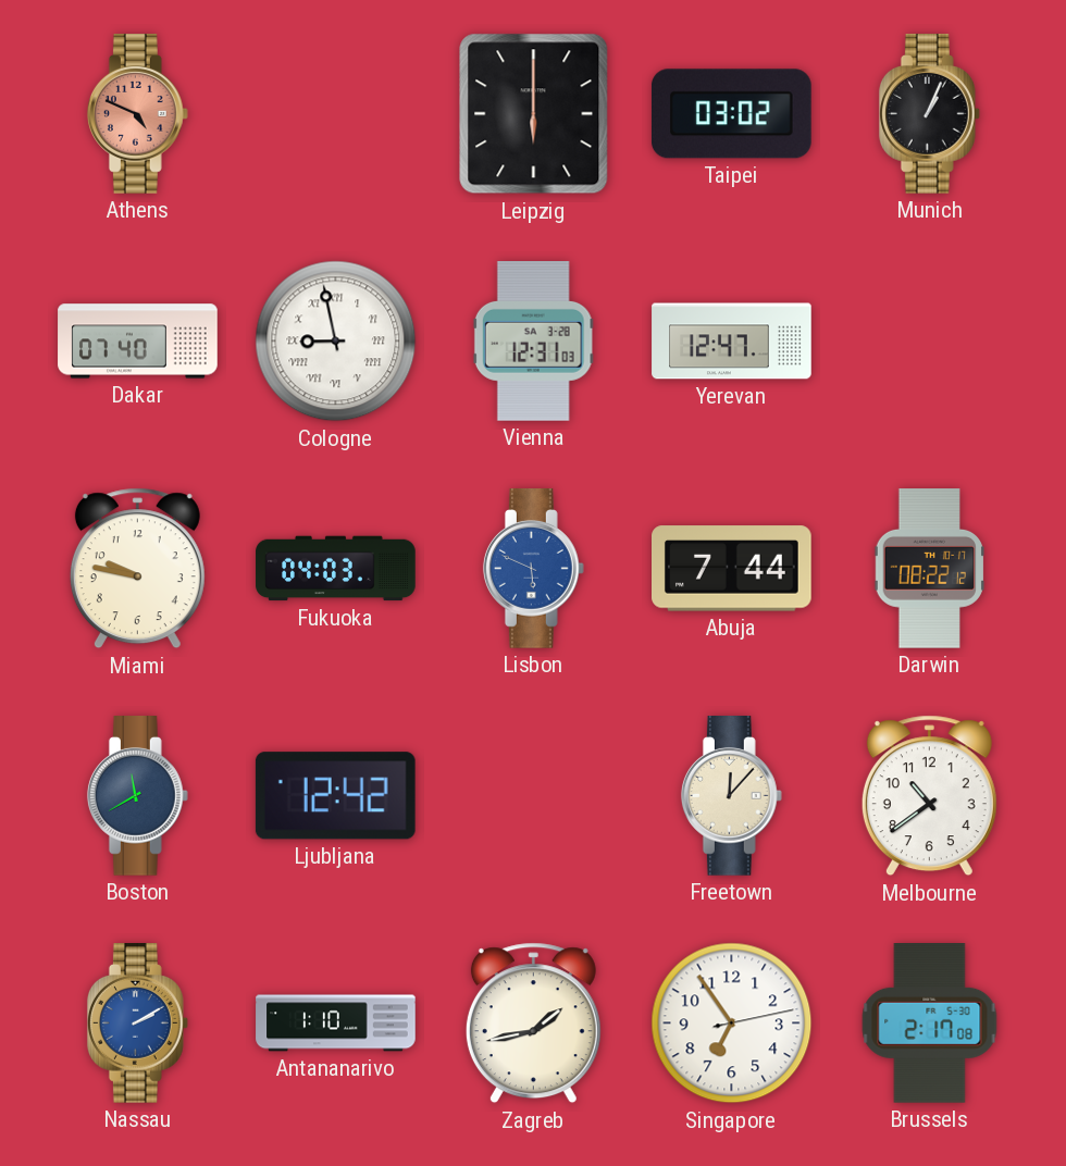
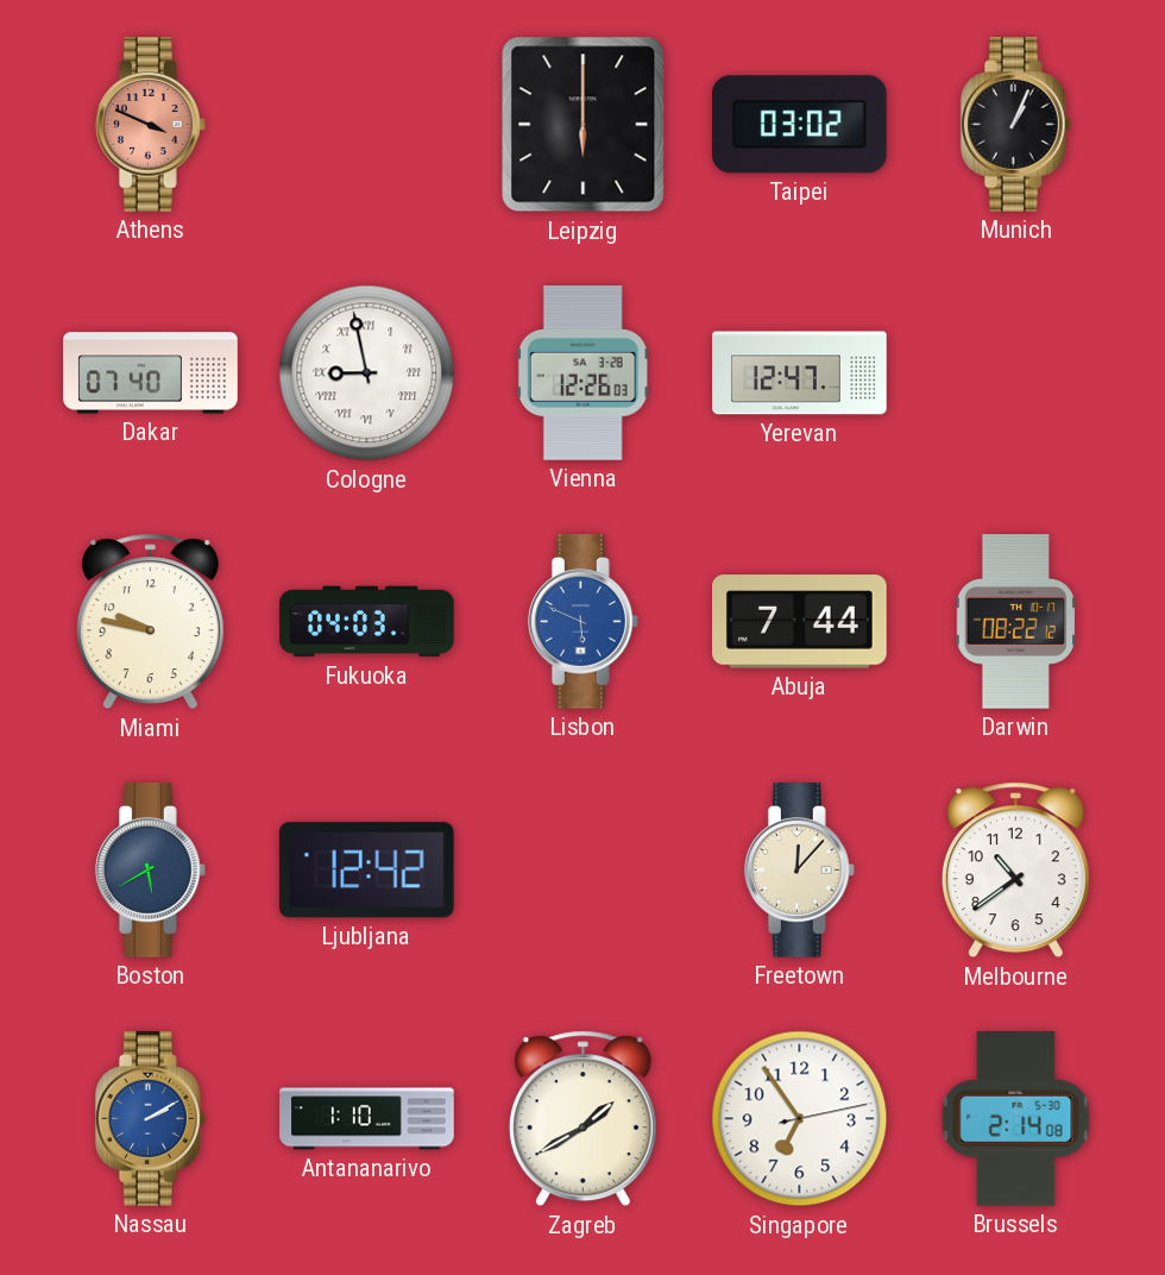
Athens: 4:49 -> 3:49 (150, 125)
Vienna: 12:31 -> 12:26 (582, 373)
Boston: 11:40 -> 5:40 (150, 871)
Zagreb: 1:43 -> 1:40 (582, 1119)
Brussels: 2:17 -> 2:14 (1016, 1119)
